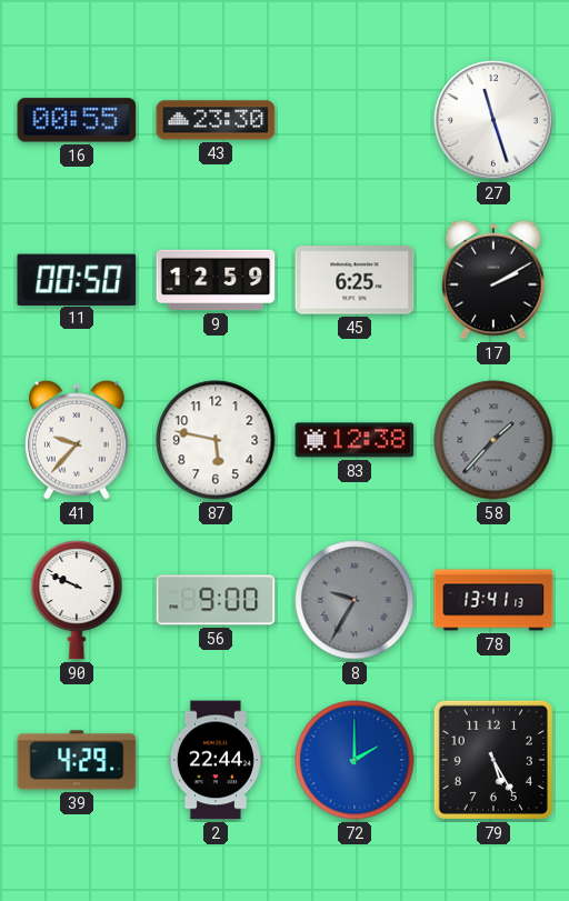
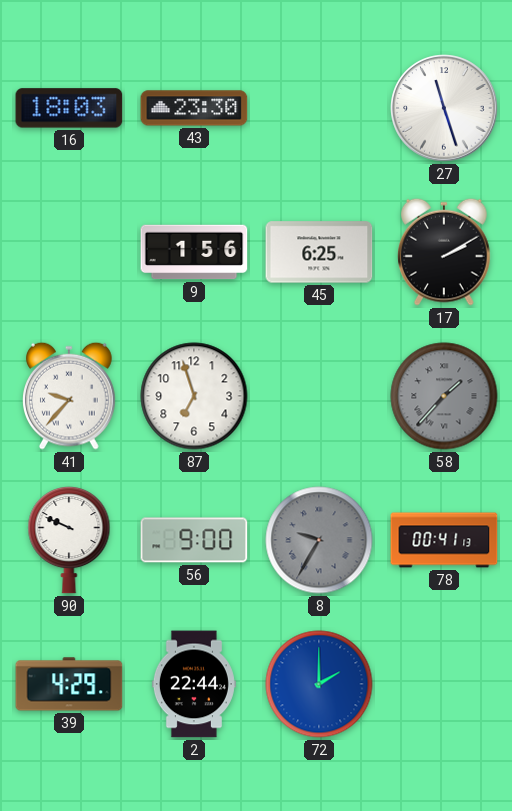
16: 00:55 -> 18:03 (69, 108)
11: 00:50 -> none (77, 279)
9: 12:59 -> 1:56 (194, 252)
87: 5:47 -> 6:57 (194, 396)
83: 12:38 -> none (355, 440)
78: 13:41 -> 00:41 (444, 540)
79: 5:25 -> none (493, 760)
